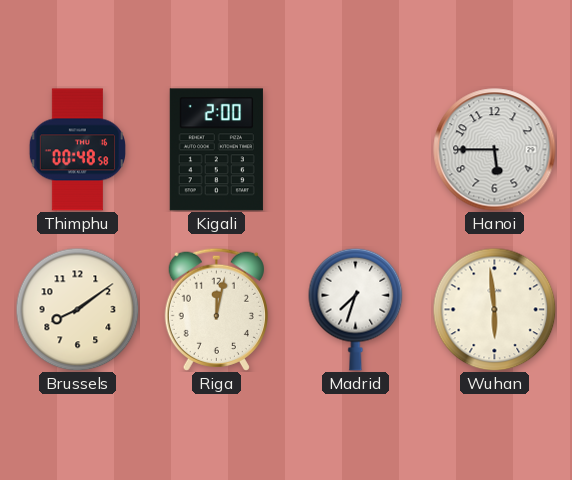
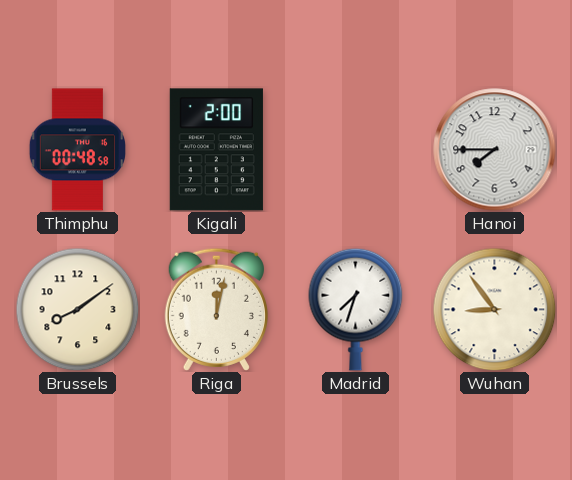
Hanoi: 5:45 -> 7:45 (495, 150)
Wuhan: 5:59 -> 8:54 (494, 309)
